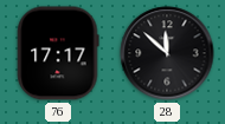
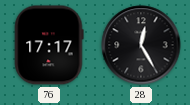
28: 11:52 -> 12:25 (141, 45)
